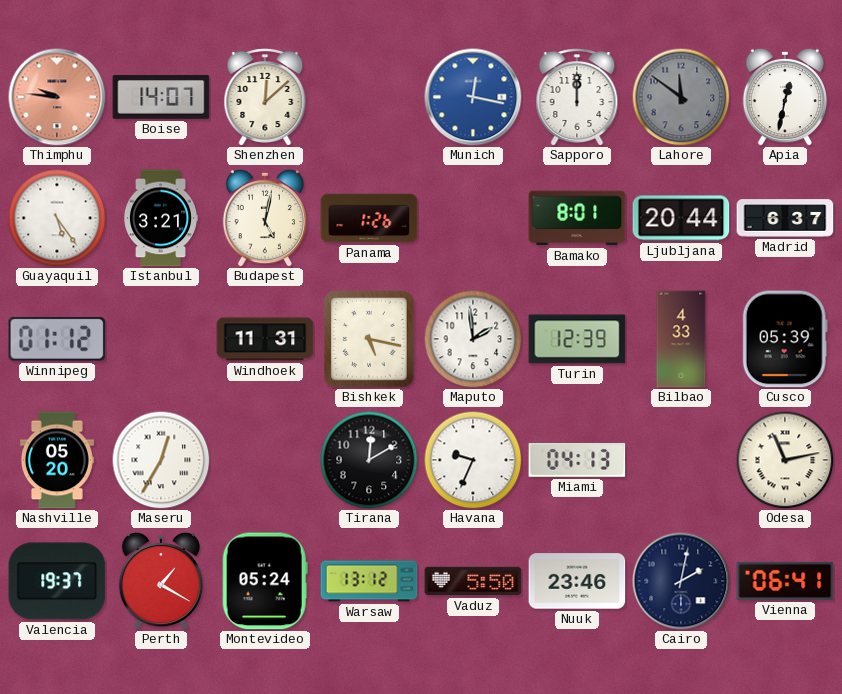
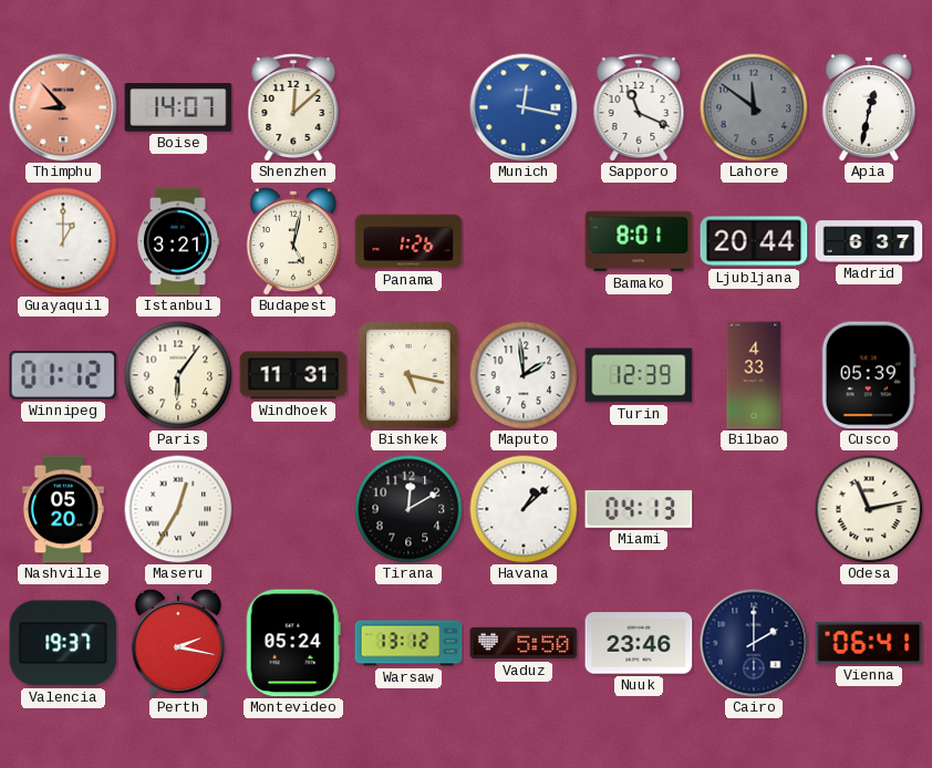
Thimphu: 9:46 -> 8:53 (63, 107)
Sapporo: 12:00 -> 11:19 (639, 108)
Guayaquil: 5:24 -> 1:00 (63, 241)
Paris: none -> 6:06 (178, 375)
Havana: 9:34 -> 1:08 (524, 509)
Perth: 1:20 -> 2:17 (178, 643)
Cairo: 2:02 -> 2:00 (754, 643)
